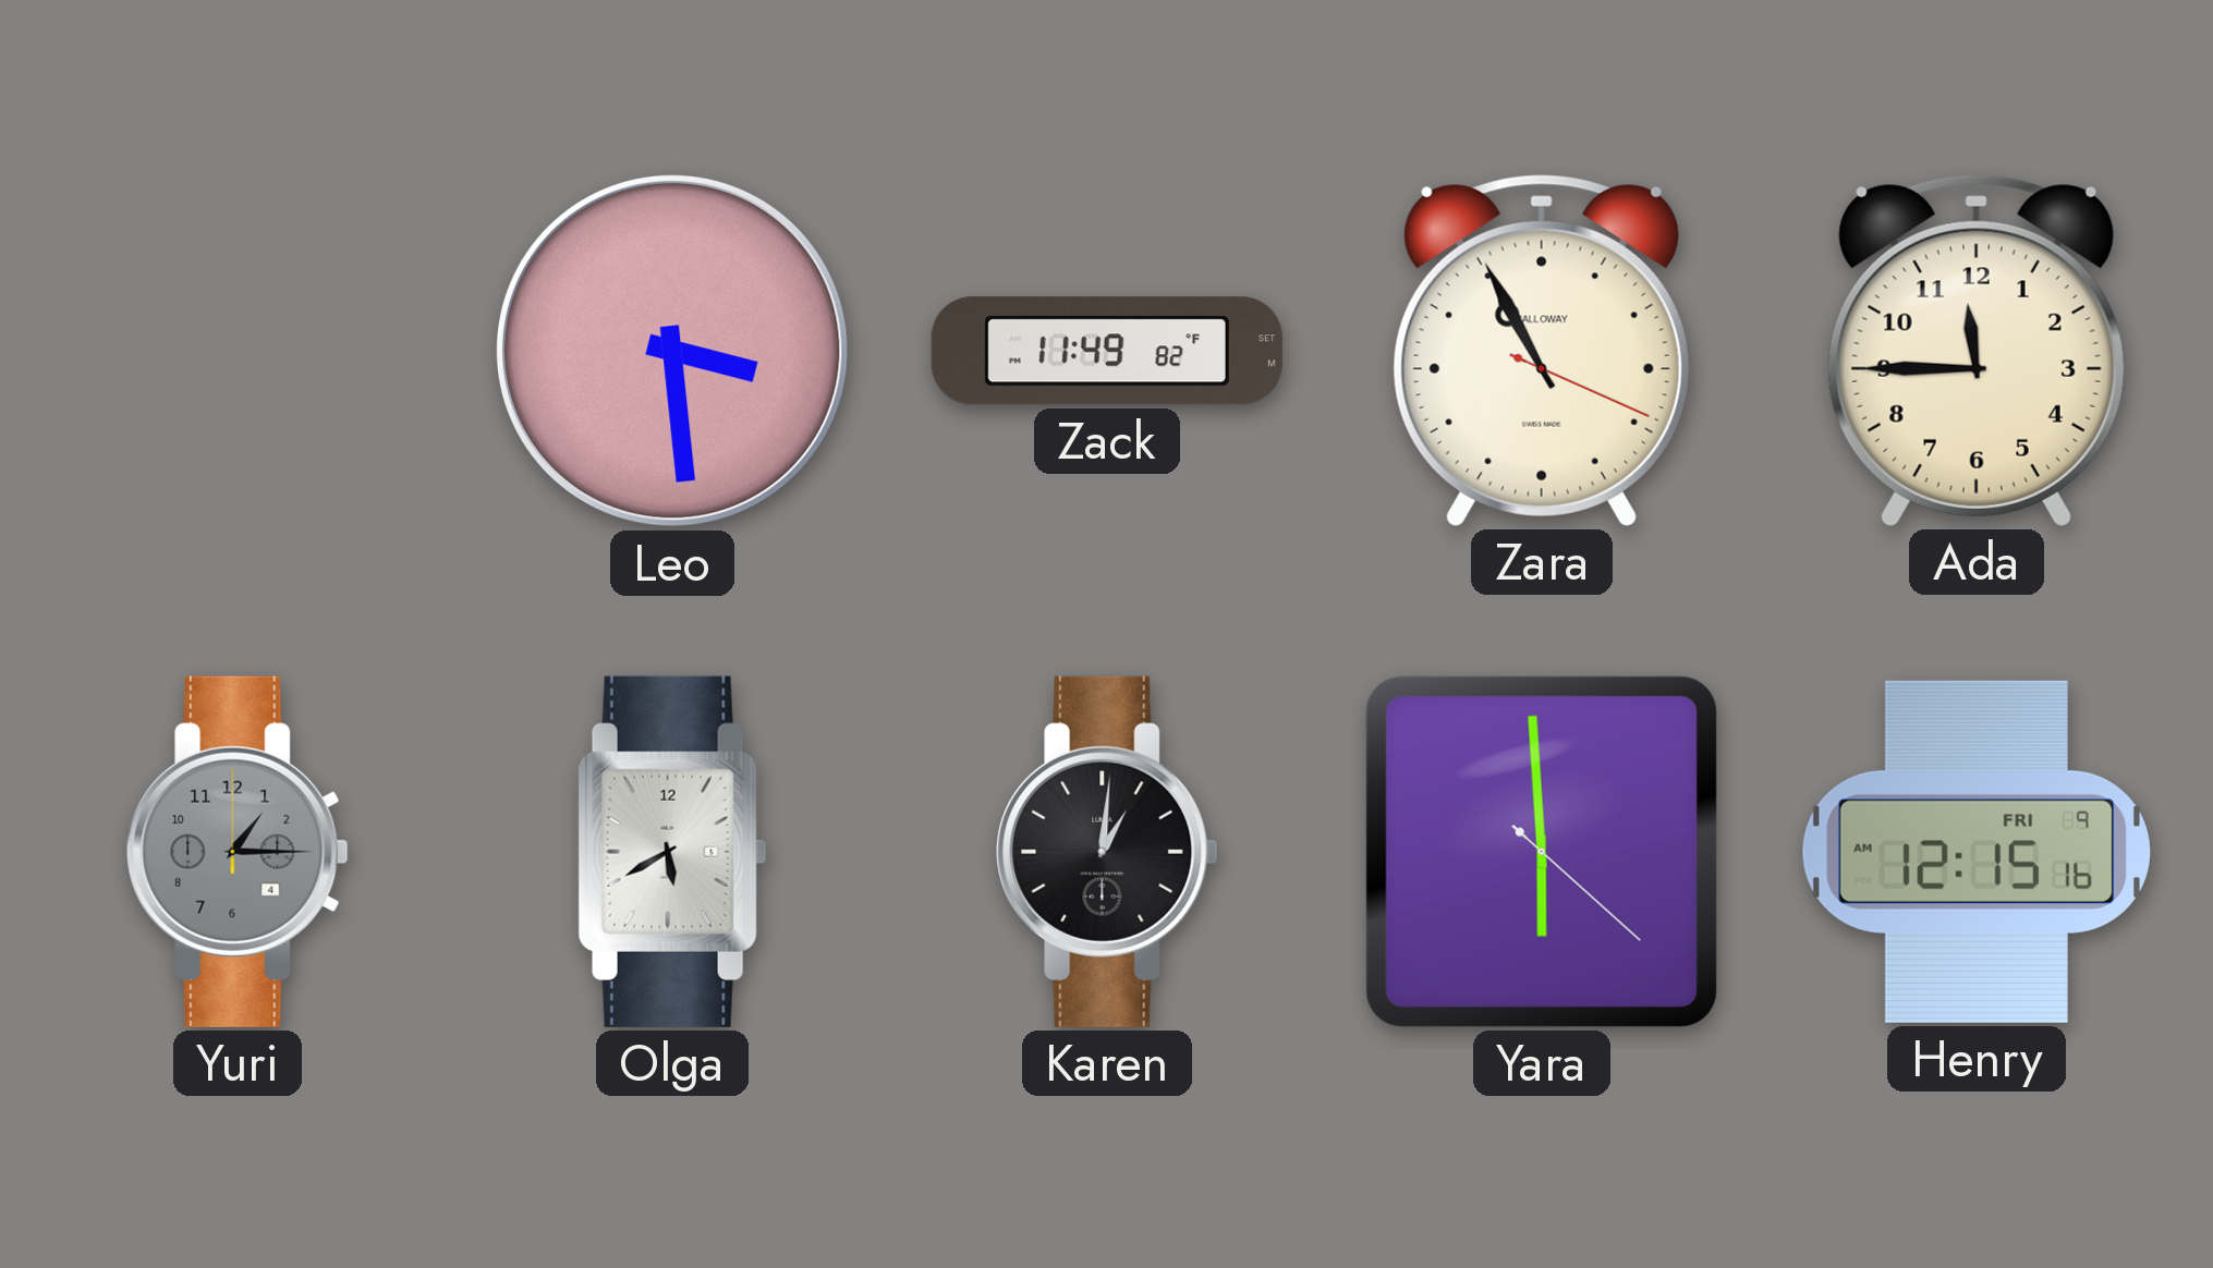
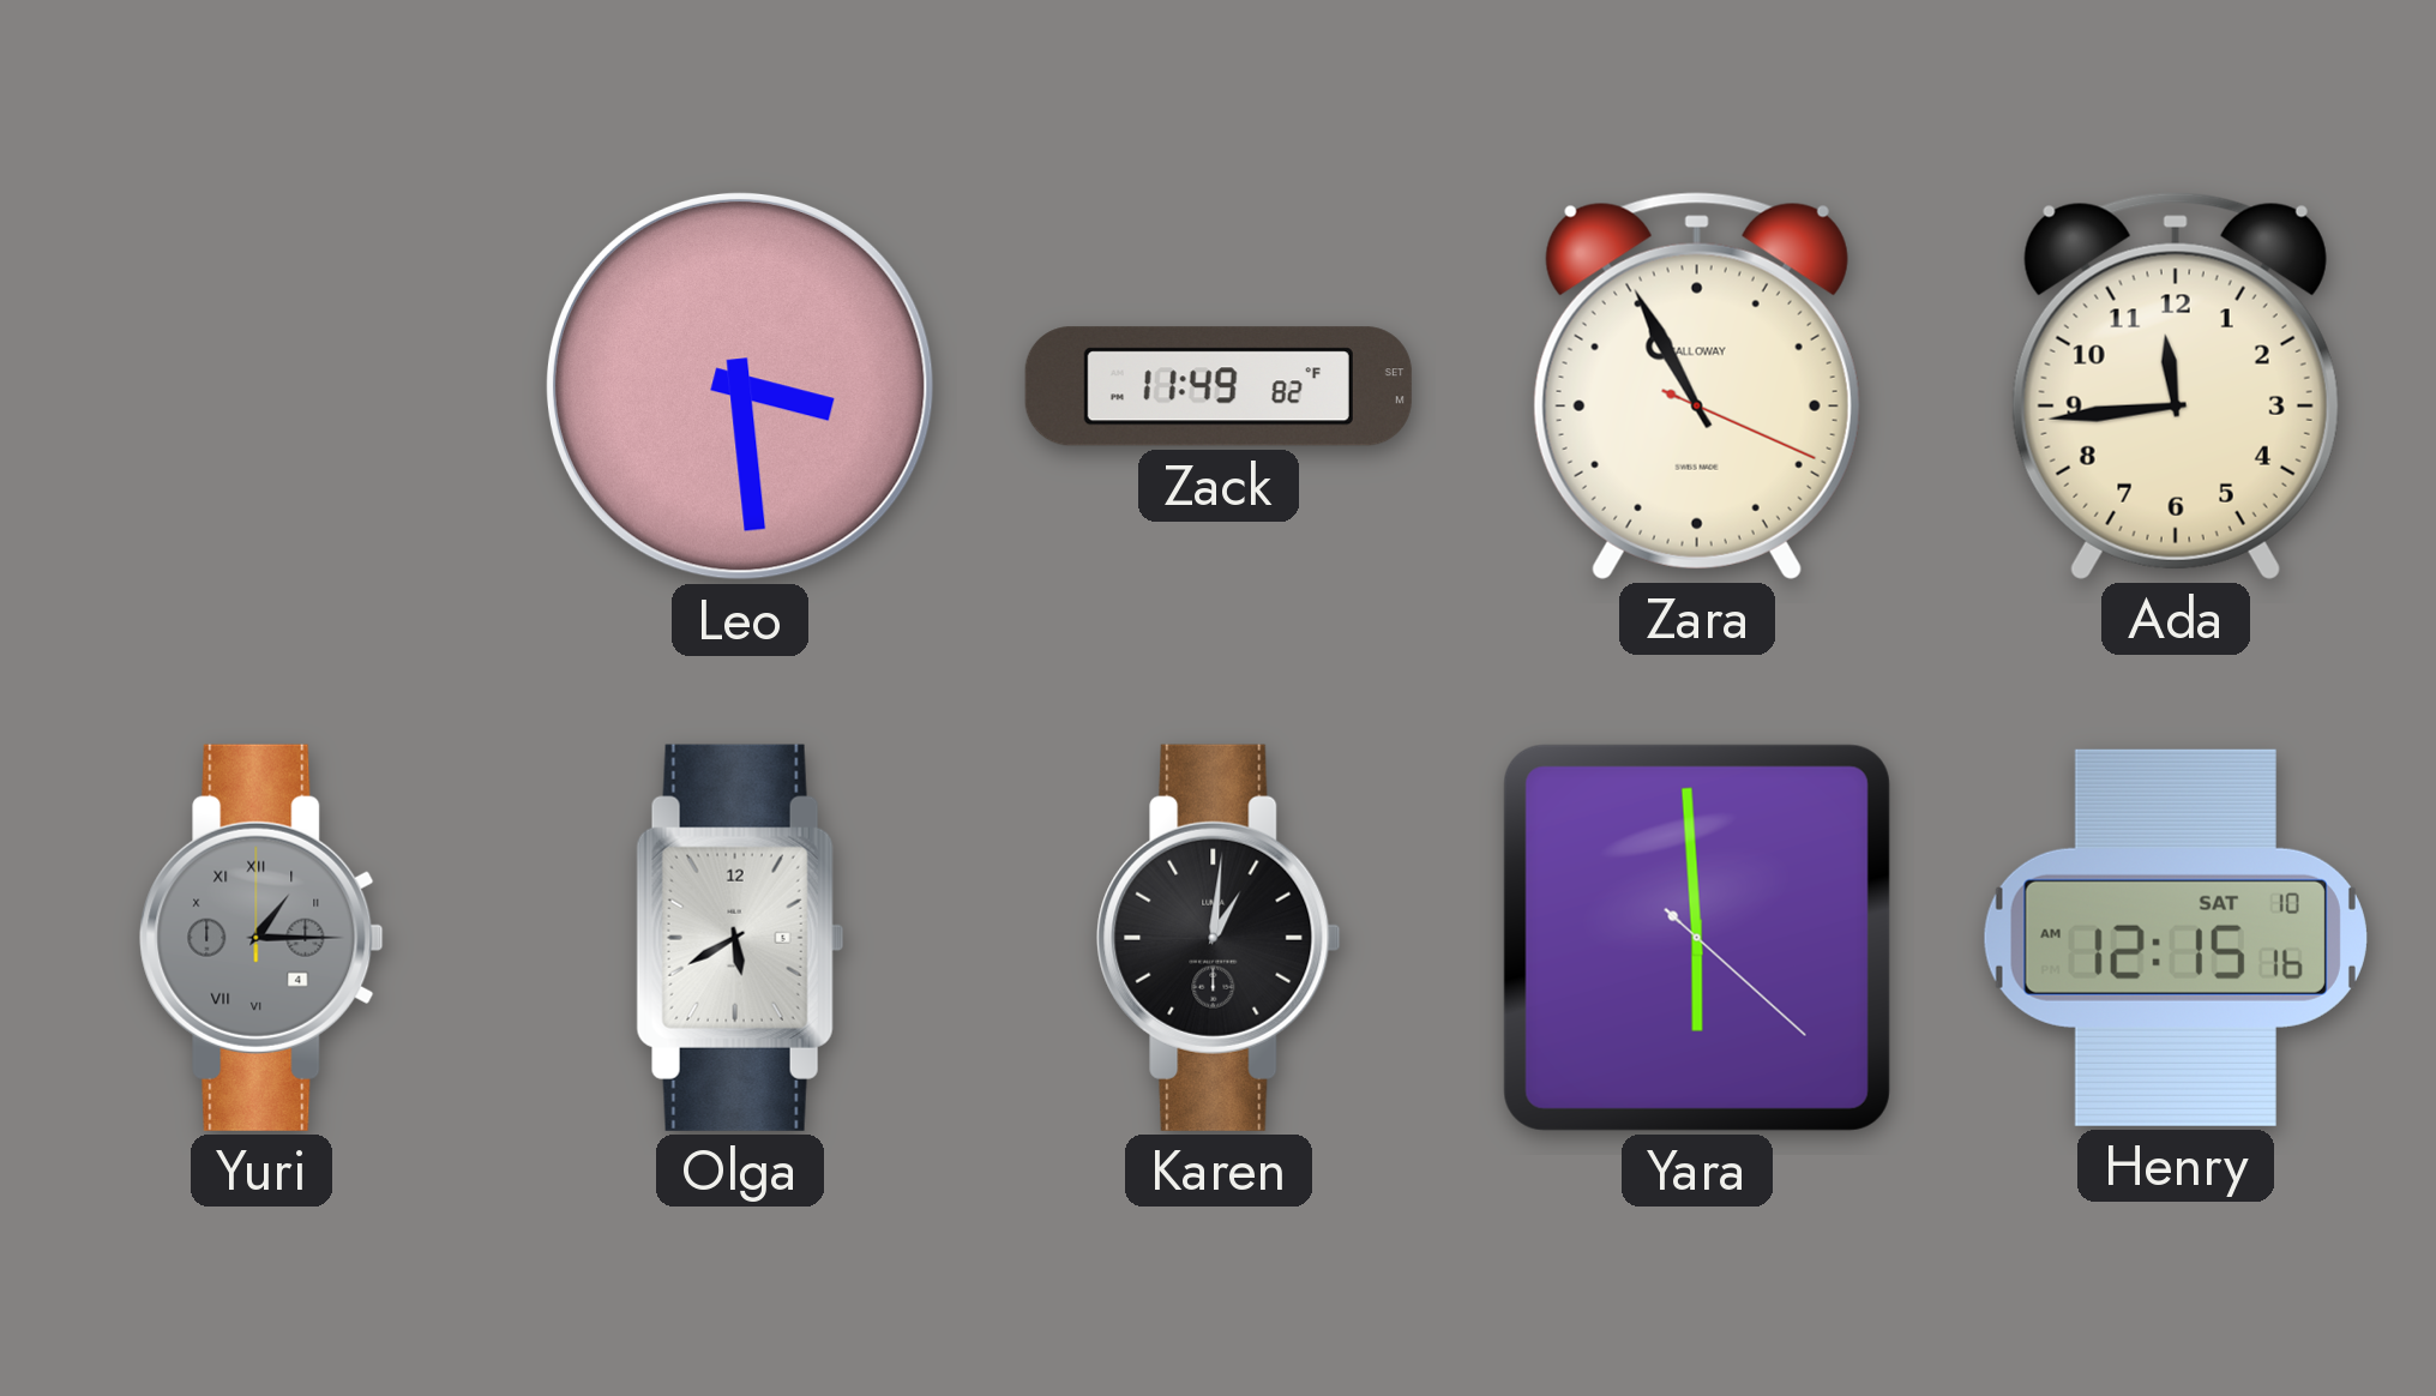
Ada: 11:45 -> 11:44 (2176, 386)
Yuri numerals: Arabic -> Roman (261, 938)
Henry date: FRI 9 -> SAT 10 (2176, 938)
